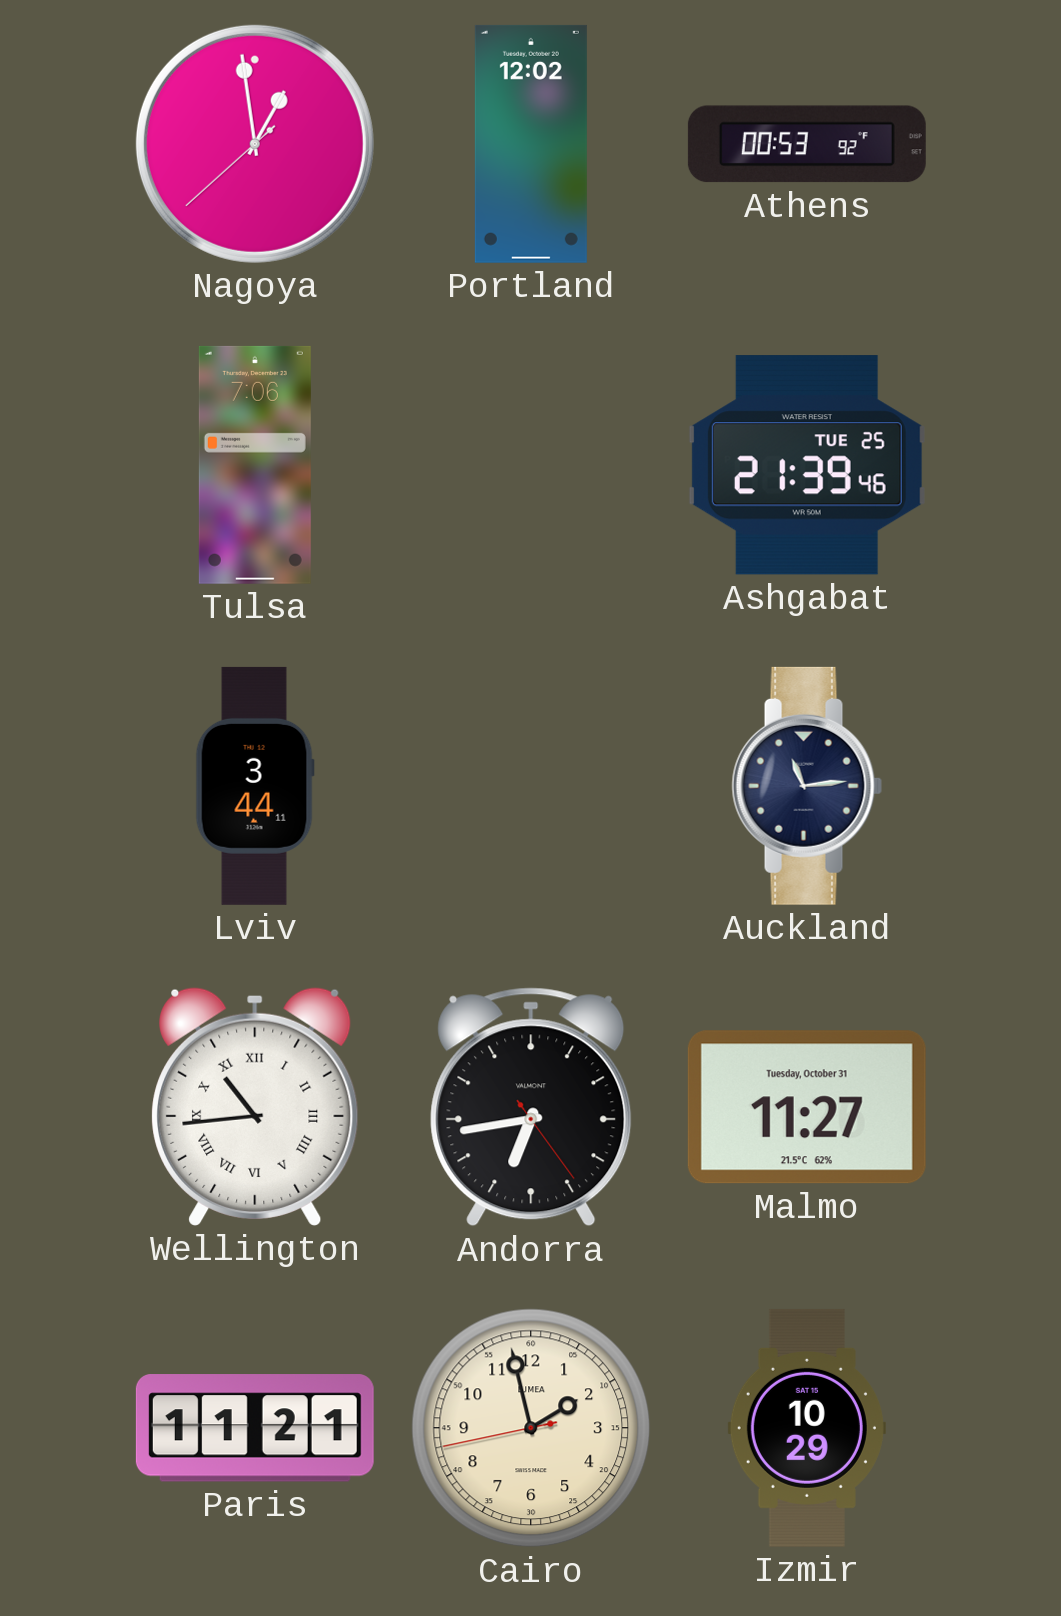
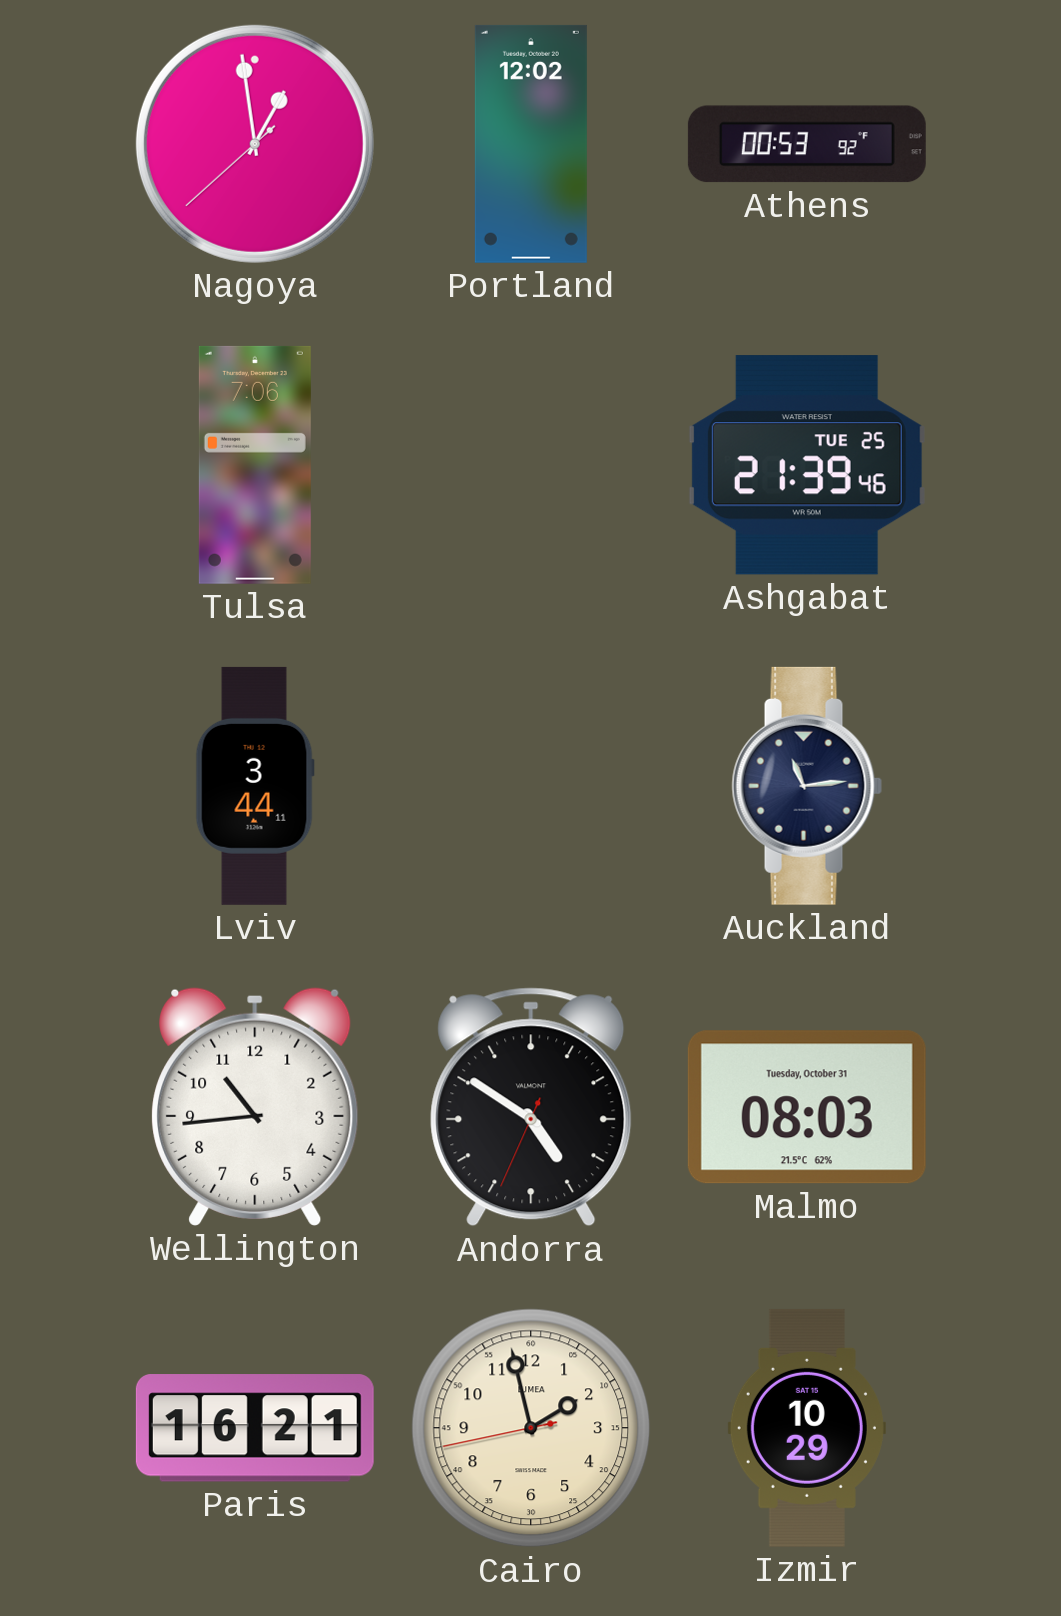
Wellington numerals: Roman -> Arabic (255, 1107)
Andorra: 6:43 -> 4:50 (531, 1107)
Malmo: 11:27 -> 08:03 (807, 1107)
Paris: 11:21 -> 16:21 (255, 1428)
